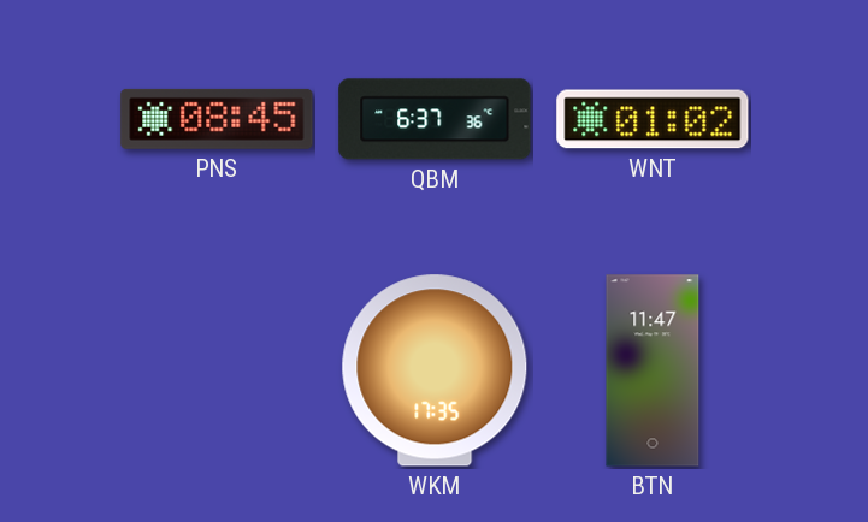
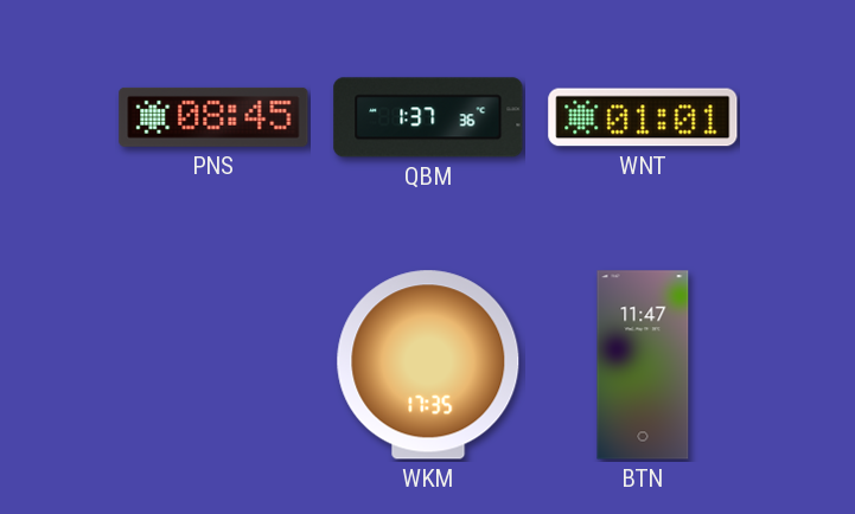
QBM: 6:37 -> 1:37 (428, 117)
WNT: 01:02 -> 01:01 (643, 117)
